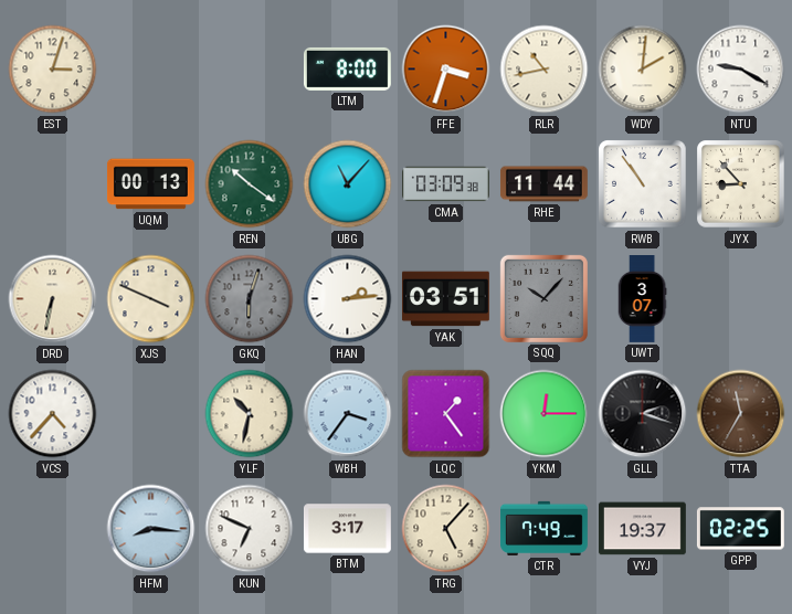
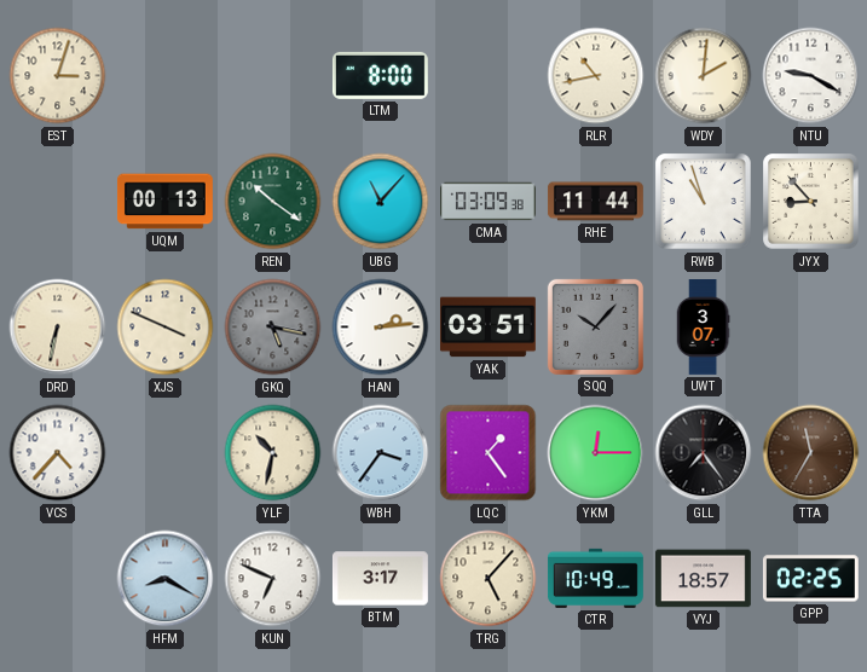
FFE: 3:33 -> none (446, 70)
RWB: 10:54 -> 10:57 (704, 202)
GKQ: 6:03 -> 5:17 (273, 328)
GLL: 2:18 -> 7:24 (704, 453)
HFM: 8:16 -> 8:20 (166, 579)
CTR: 7:49 -> 10:49 (596, 578)
VYJ: 19:37 -> 18:57 (703, 579)
